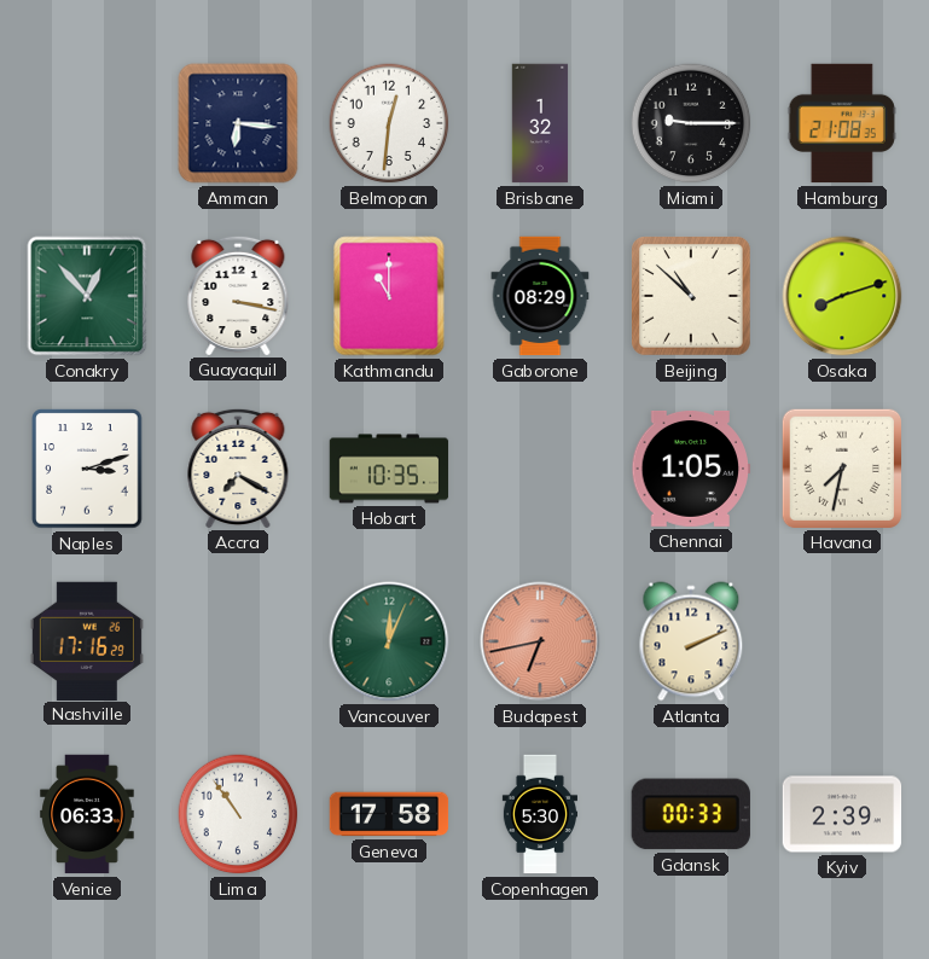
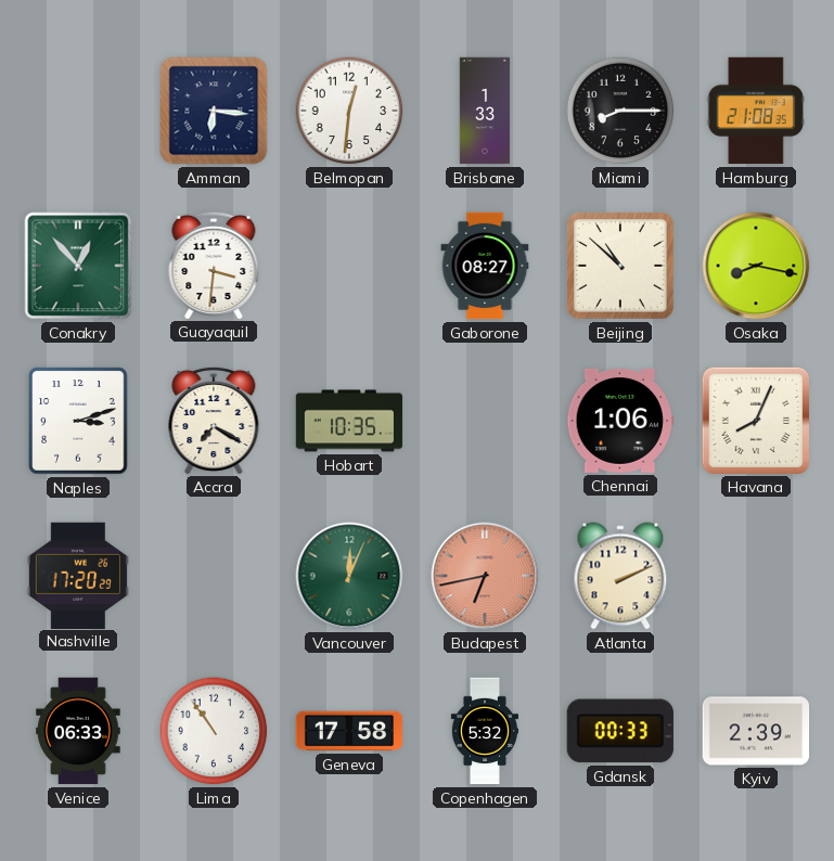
Brisbane: 1:32 -> 1:33 (485, 111)
Miami: 9:15 -> 8:15 (620, 111)
Guayaquil: 3:17 -> 3:31 (214, 265)
Kathmandu: 11:00 -> none (389, 296)
Gaborone: 08:29 -> 08:27 (485, 266)
Osaka: 8:12 -> 8:17 (756, 266)
Chennai: 1:05 -> 1:06 (620, 421)
Havana: 7:32 -> 8:04 (755, 420)
Nashville: 17:16 -> 17:20 (78, 575)
Copenhagen: 5:30 -> 5:32 (484, 731)
